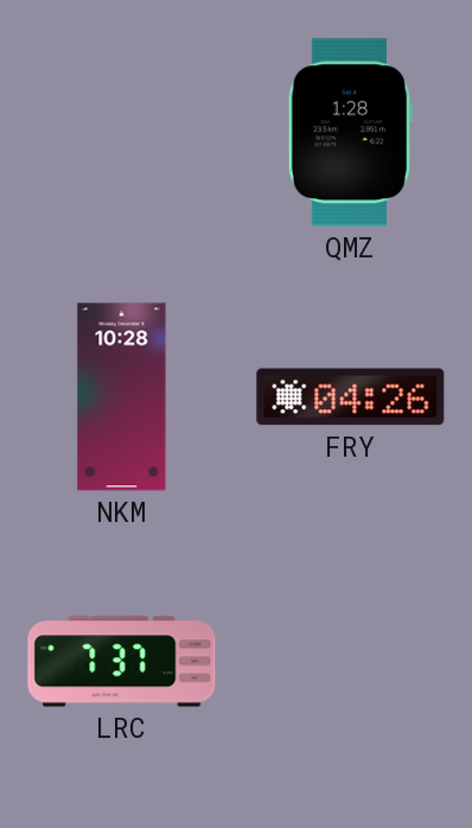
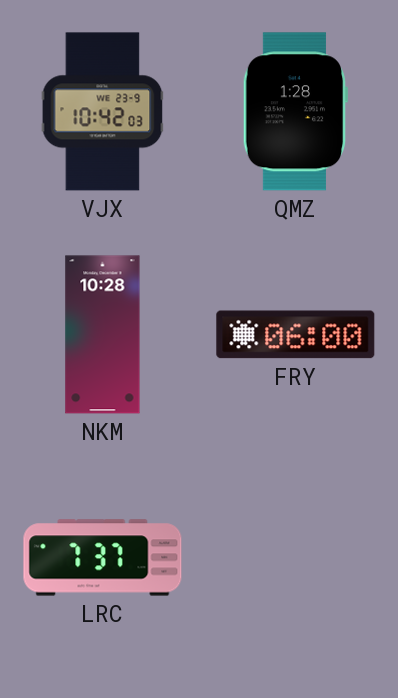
VJX: none -> 10:42 (103, 112)
FRY: 04:26 -> 06:00 (296, 335)
